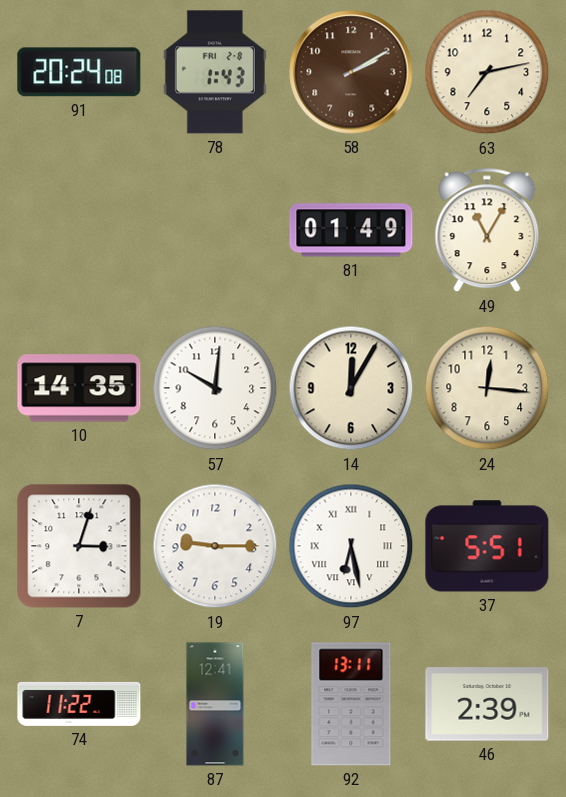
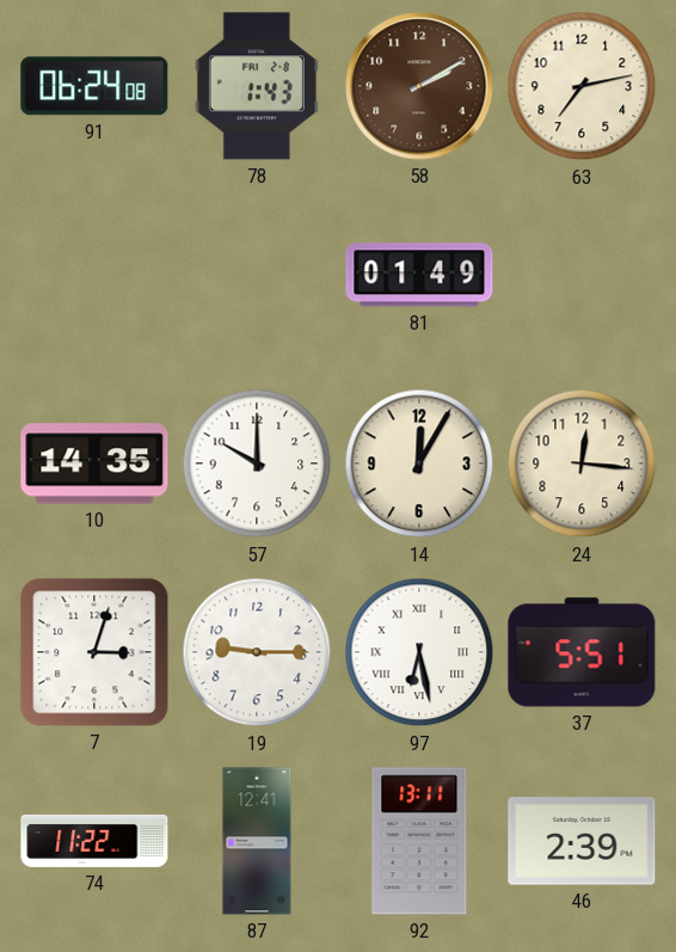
91: 20:24 -> 06:24 (94, 86)
49: 11:05 -> none (487, 230)
57: 10:01 -> 10:00 (257, 463)
